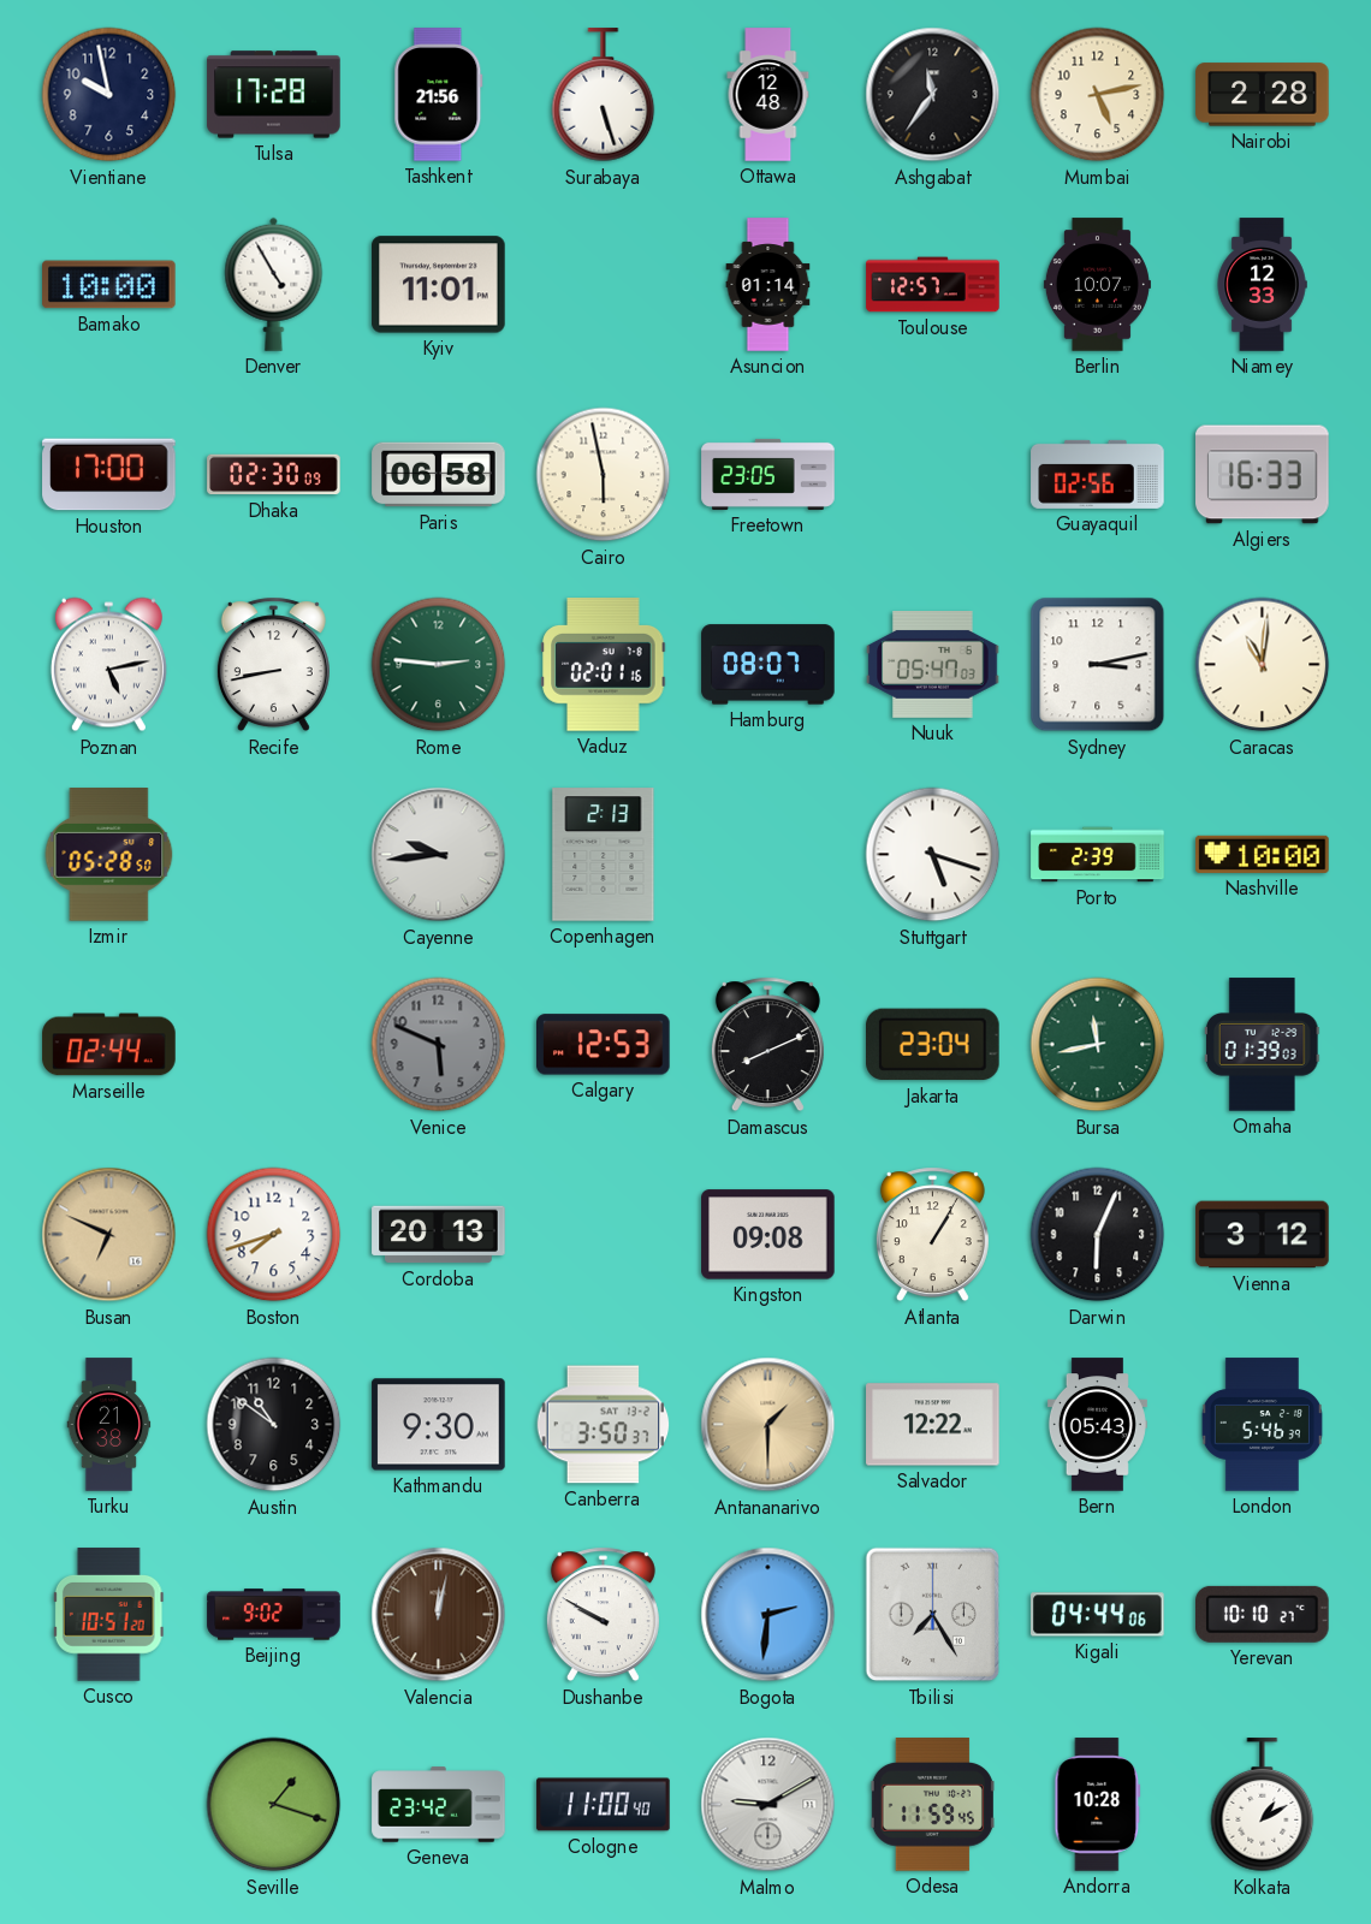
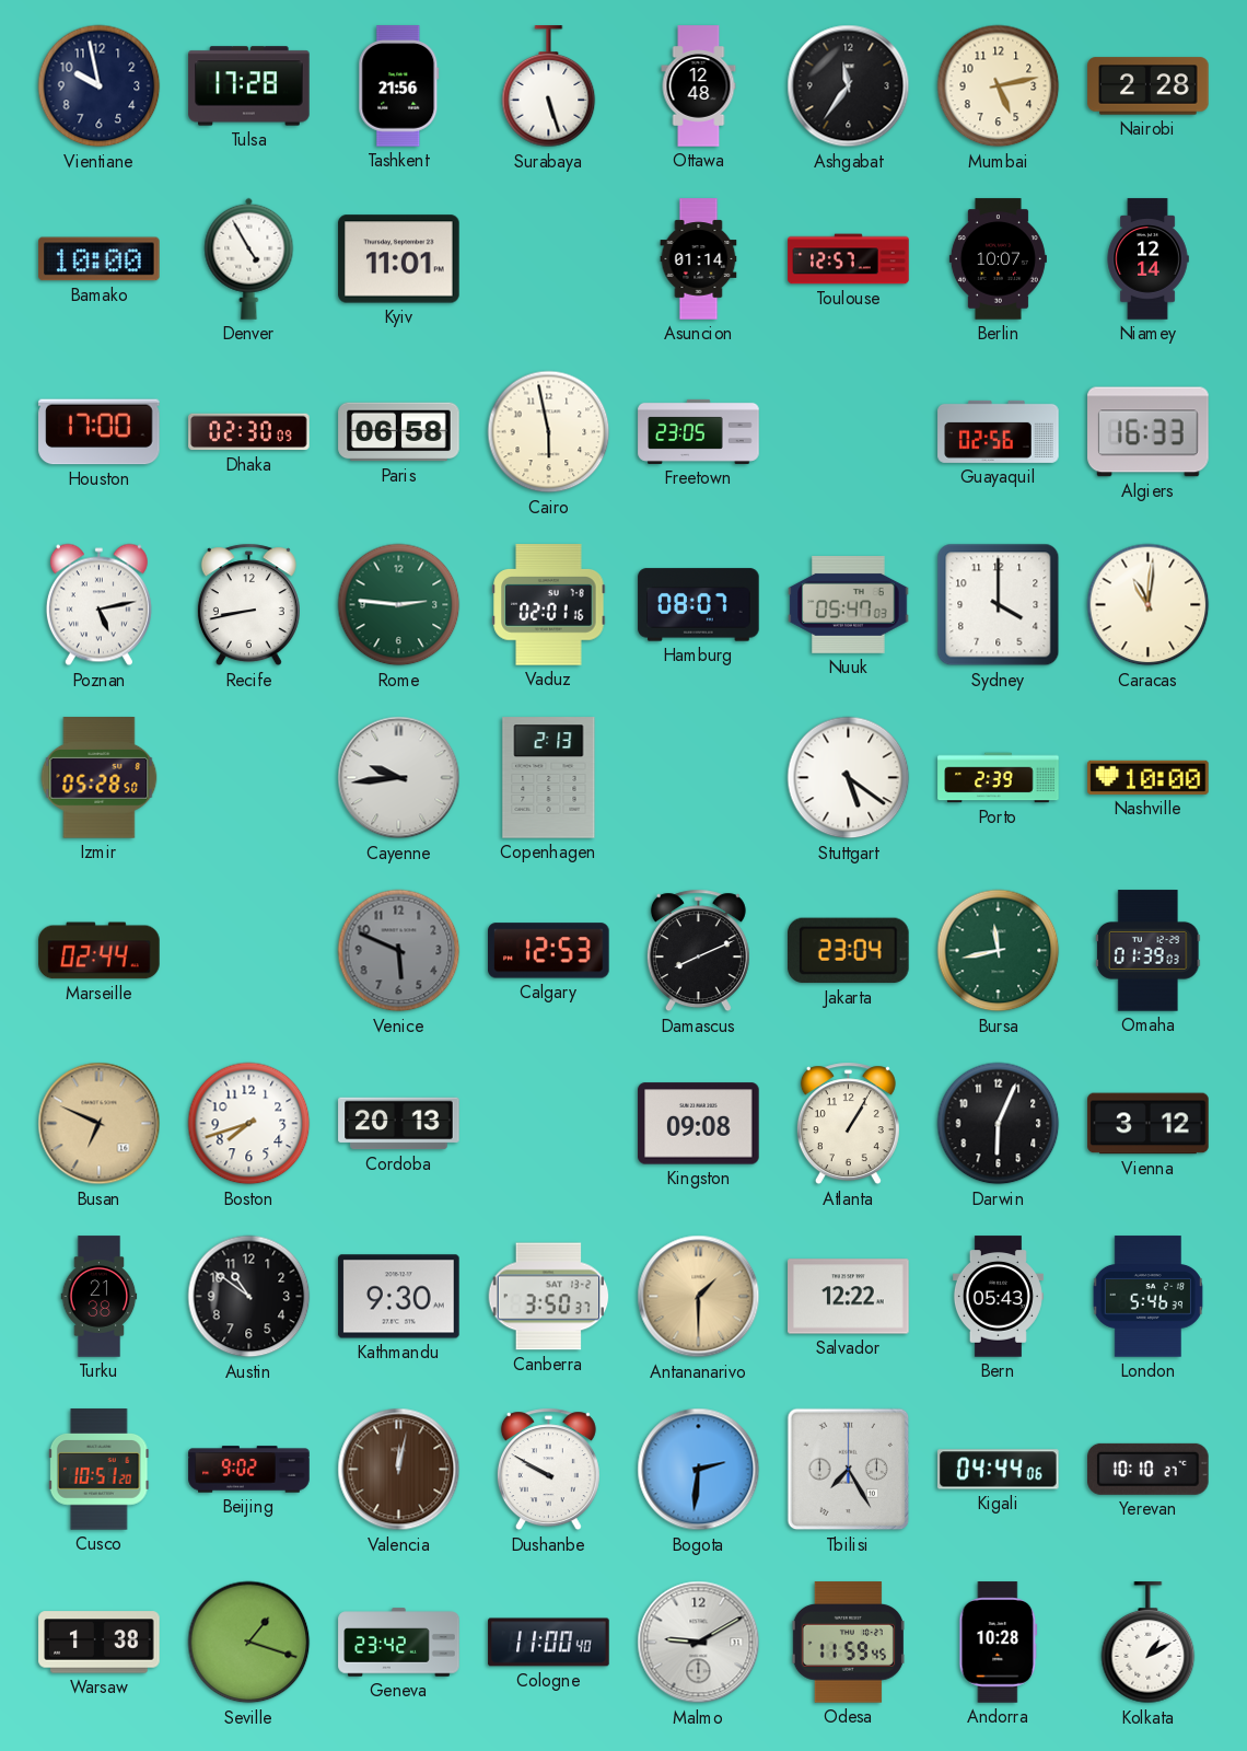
Niamey: 12:33 -> 12:14 (1147, 259)
Sydney: 3:13 -> 4:00 (999, 605)
Stuttgart: 5:18 -> 5:21 (849, 778)
Warsaw: none -> 1:38 (100, 1643)
